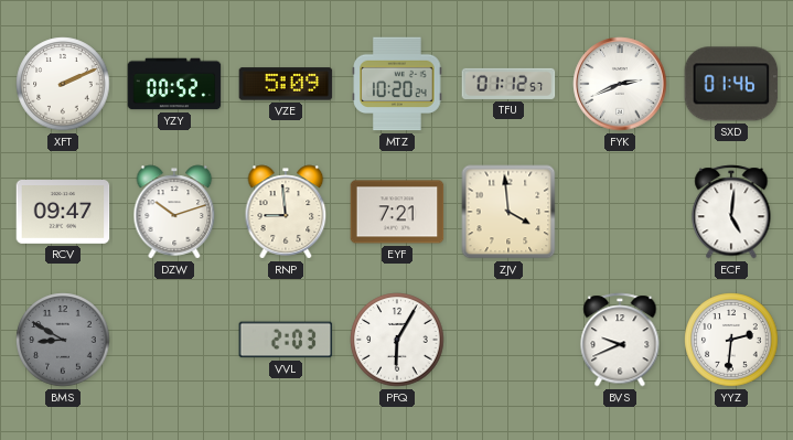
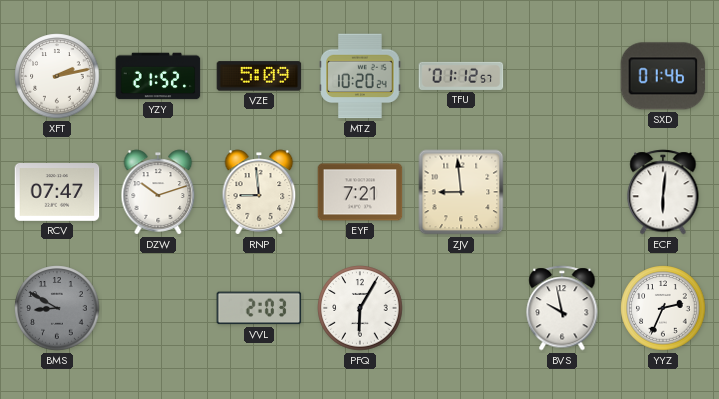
XFT: 2:11 -> 2:13 (57, 76)
YZY: 00:52 -> 21:52 (158, 76)
FYK: 2:41 -> none (620, 84)
RCV: 09:47 -> 07:47 (57, 193)
ZJV: 3:59 -> 8:59 (461, 192)
ECF: 5:01 -> 6:01 (663, 192)
BVS: 9:41 -> 9:58 (562, 308)
YYZ: 2:31 -> 2:34 (663, 308)
